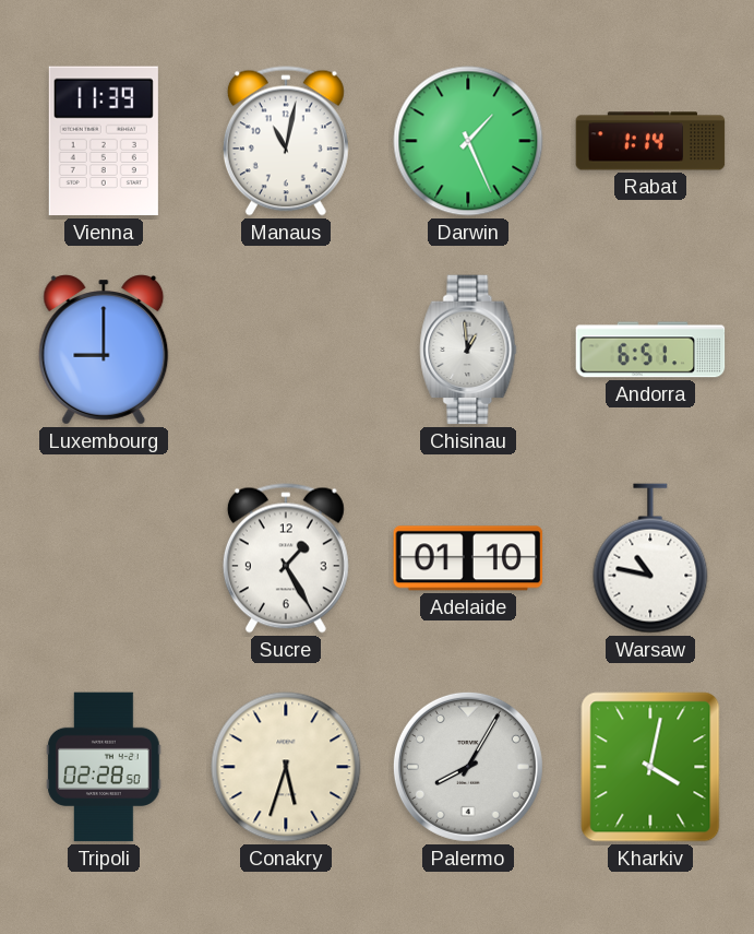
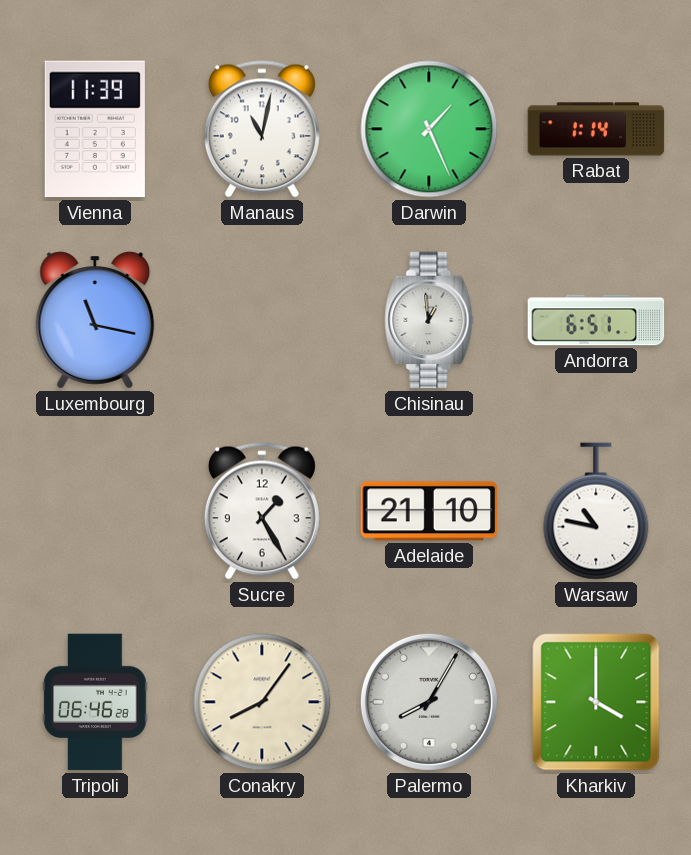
Luxembourg: 9:00 -> 11:17 (95, 320)
Adelaide: 01:10 -> 21:10 (429, 511)
Tripoli: 02:28 -> 06:46 (95, 702)
Conakry: 5:33 -> 8:06 (262, 702)
Kharkiv: 4:02 -> 4:00 (596, 702)
